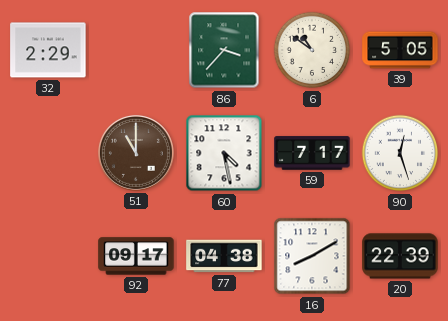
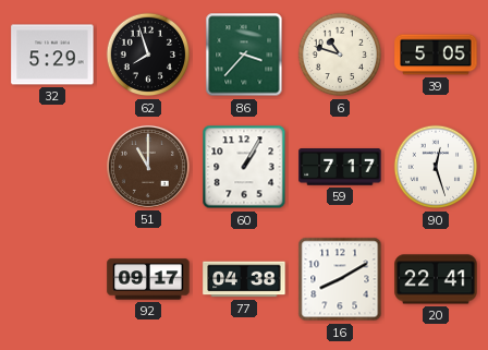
32: 2:29 -> 5:29 (52, 55)
62: none -> 7:57 (148, 55)
6: 10:51 -> 10:48 (340, 55)
60: 4:28 -> 1:05 (244, 167)
20: 22:39 -> 22:41 (436, 279)
